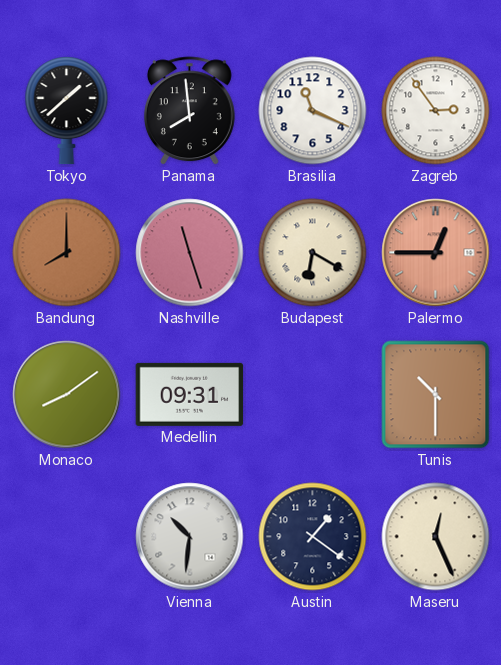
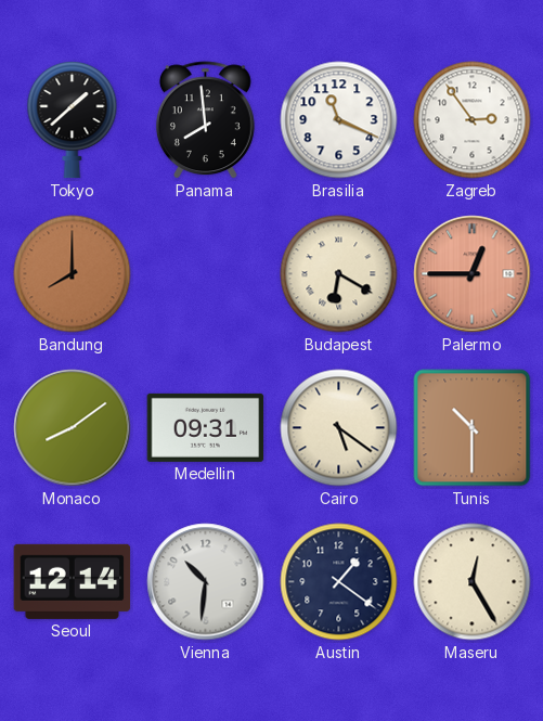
Nashville: 11:27 -> none (190, 253)
Cairo: none -> 5:21 (339, 428)
Seoul: none -> 12:14 (73, 581)
Maseru: 12:26 -> 12:25 (473, 582)
